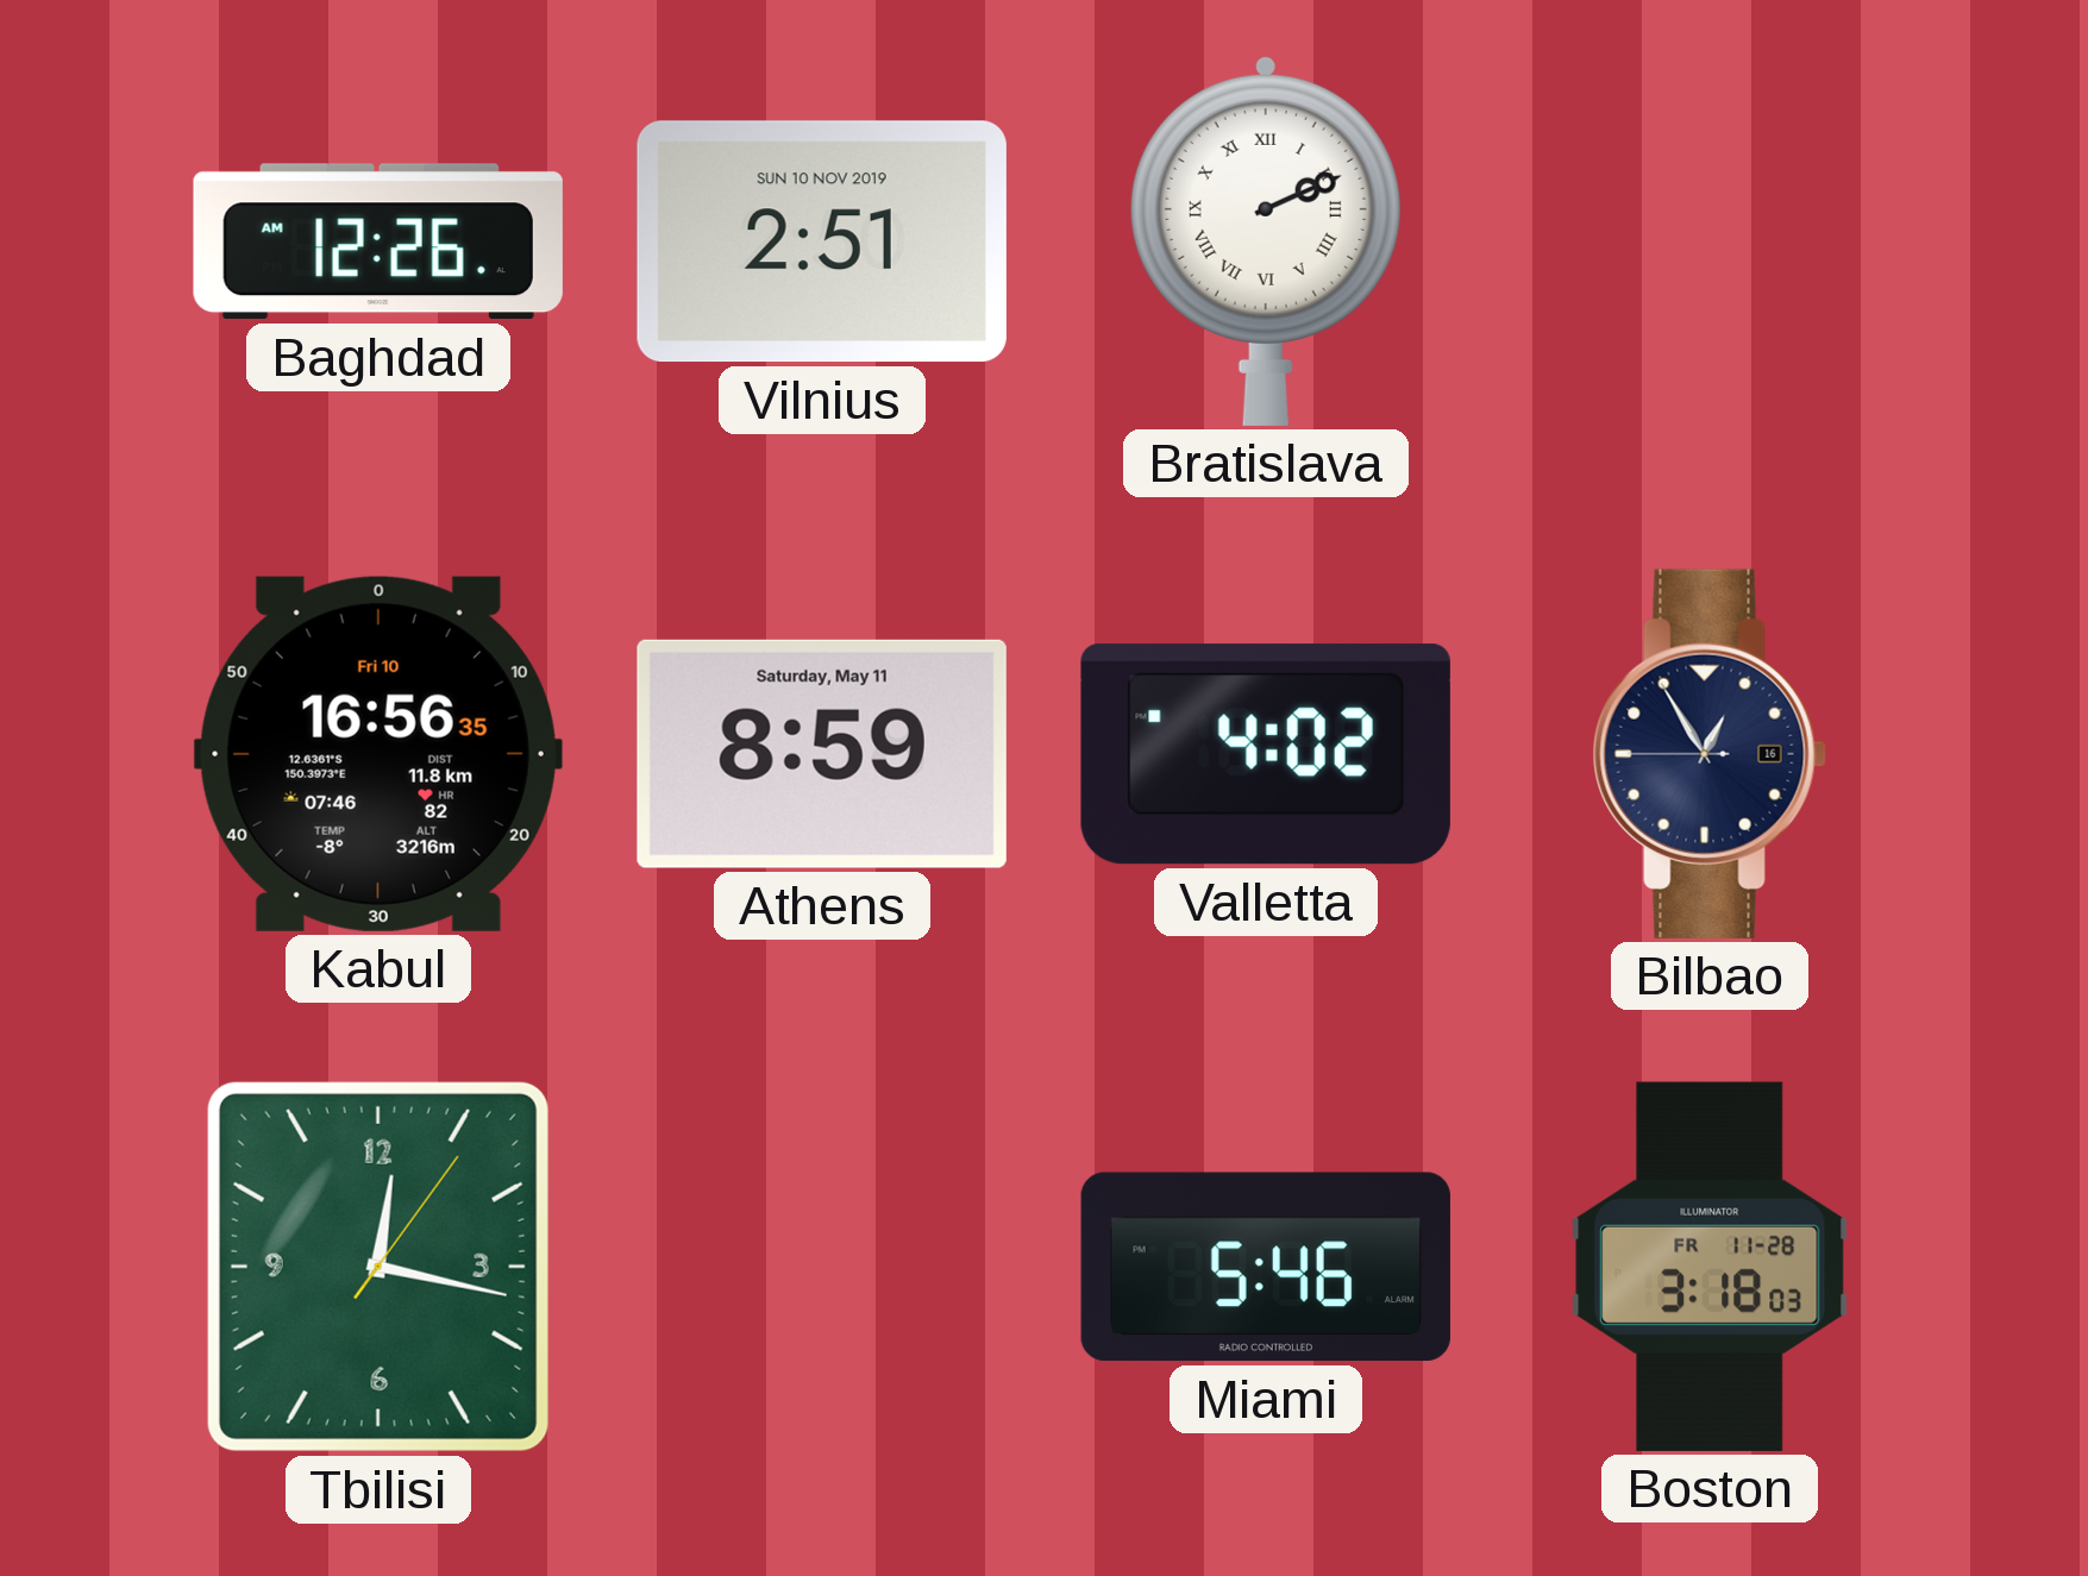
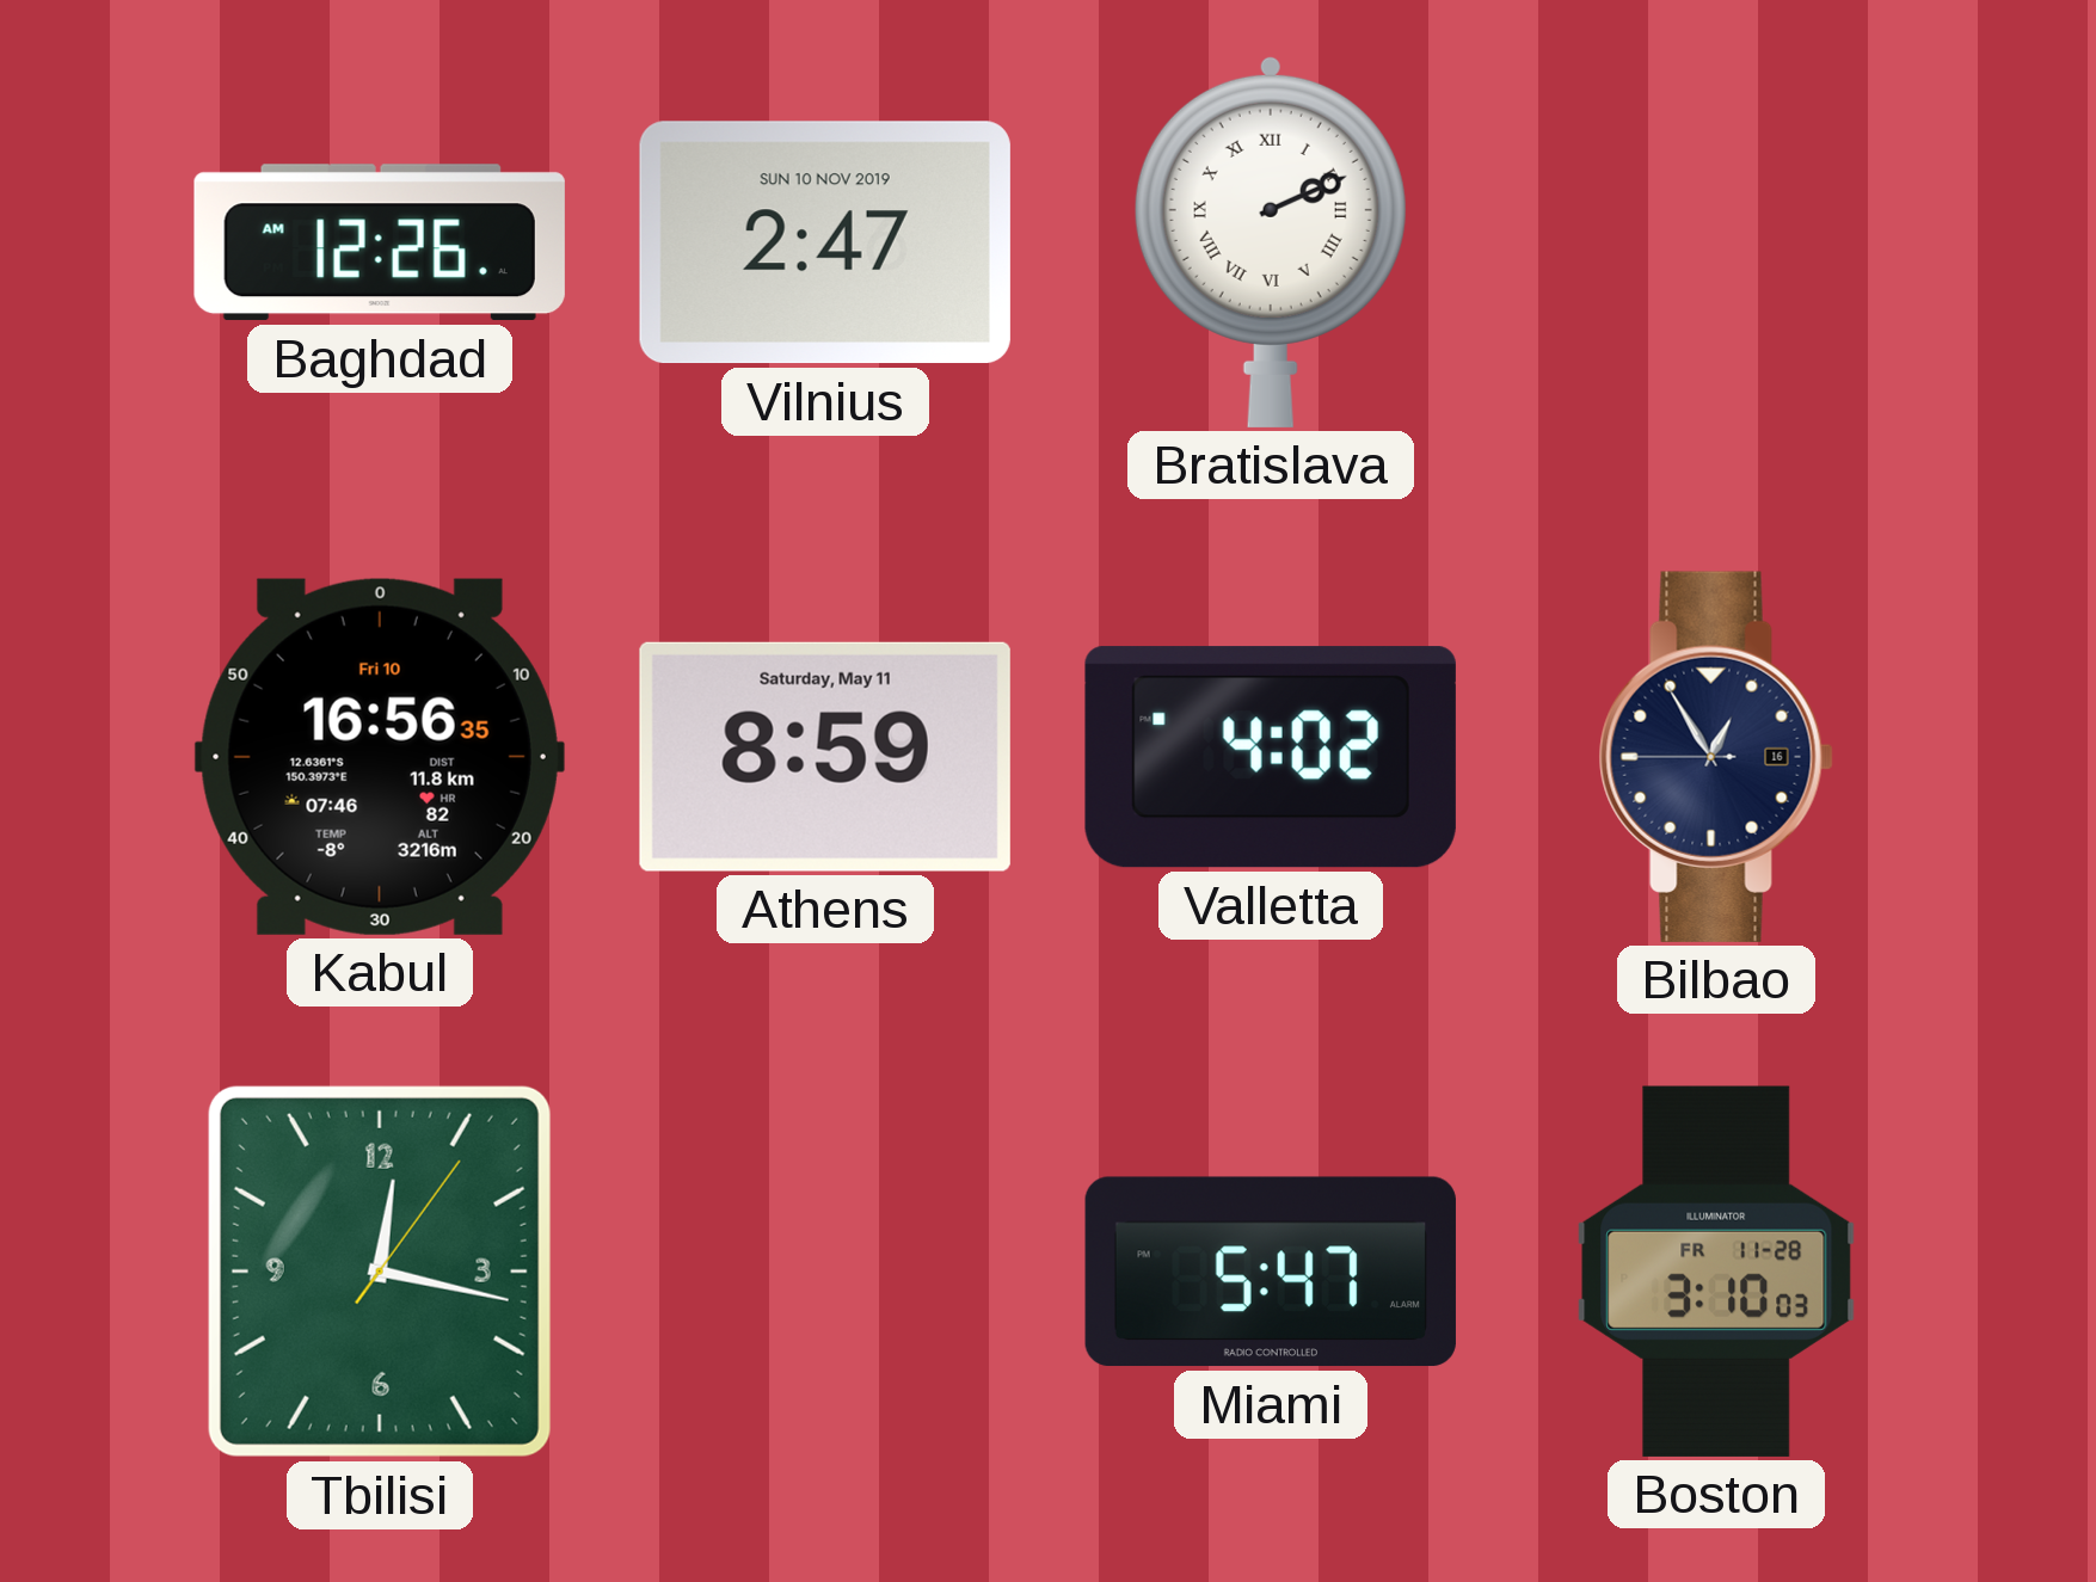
Vilnius: 2:51 -> 2:47 (825, 242)
Miami: 5:46 -> 5:47 (1271, 1272)
Boston: 3:18 -> 3:10 (1716, 1272)
